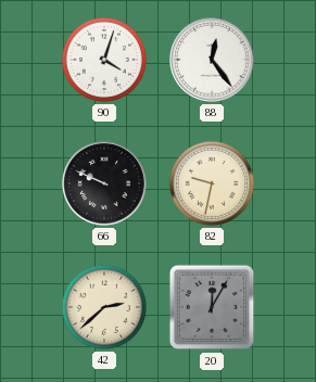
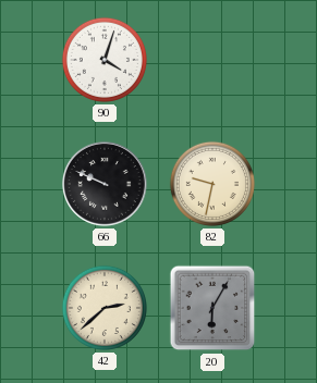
88: 12:24 -> none (213, 61)
20: 12:05 -> 6:05 (212, 308)
